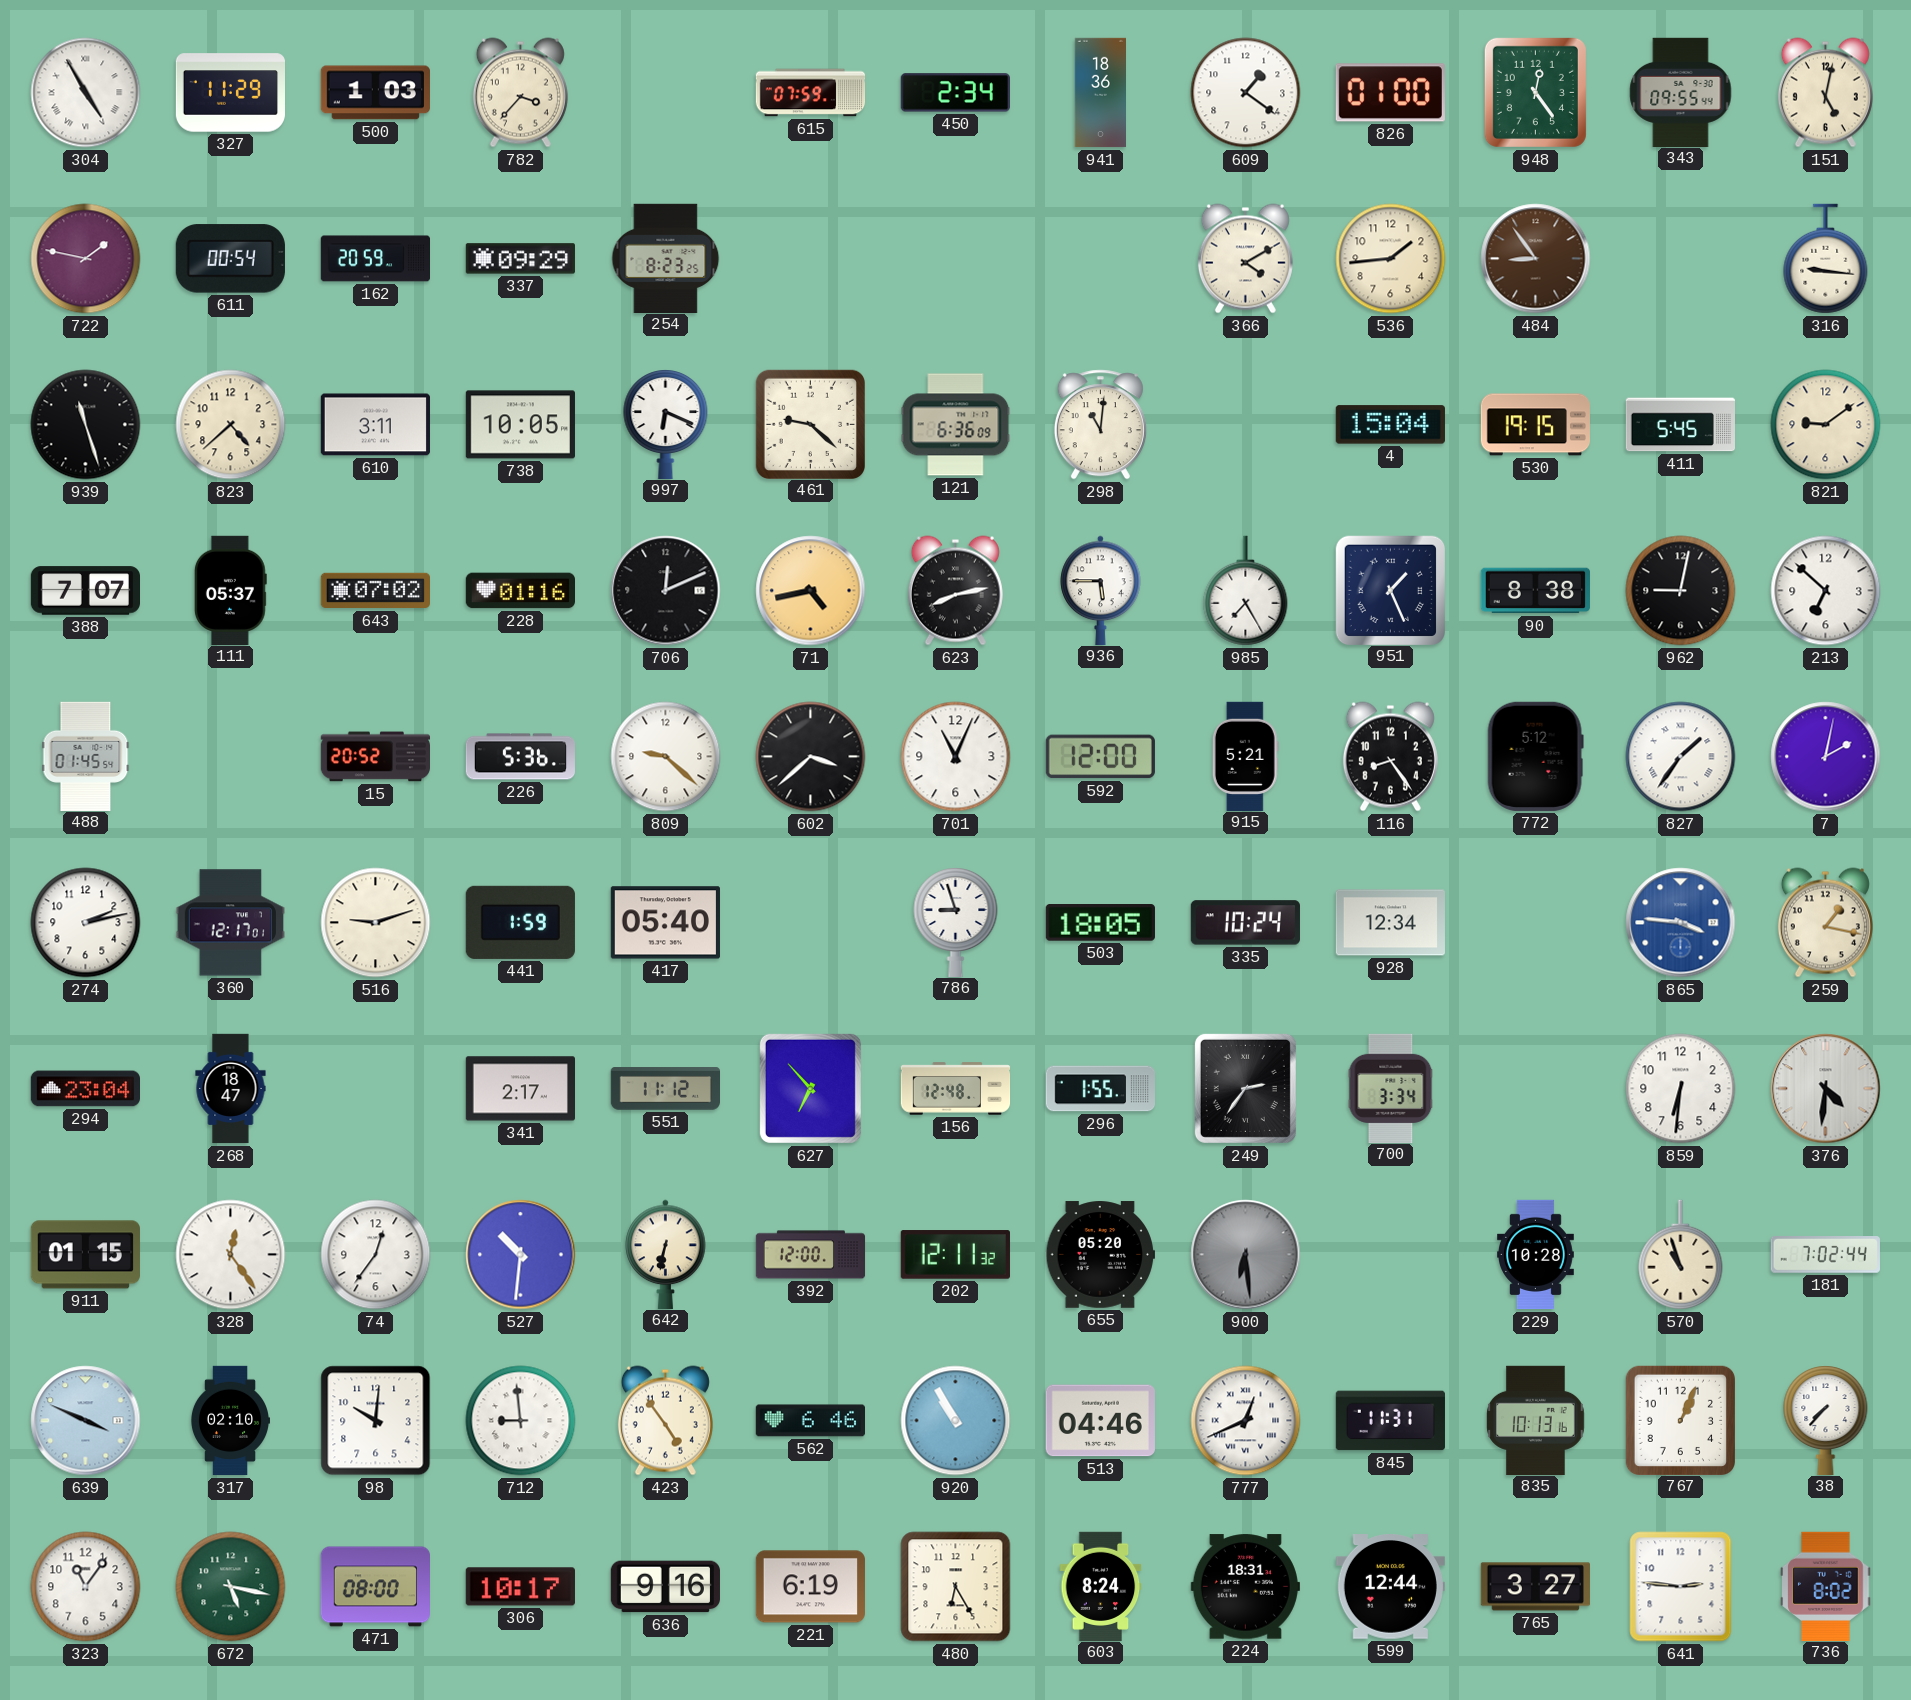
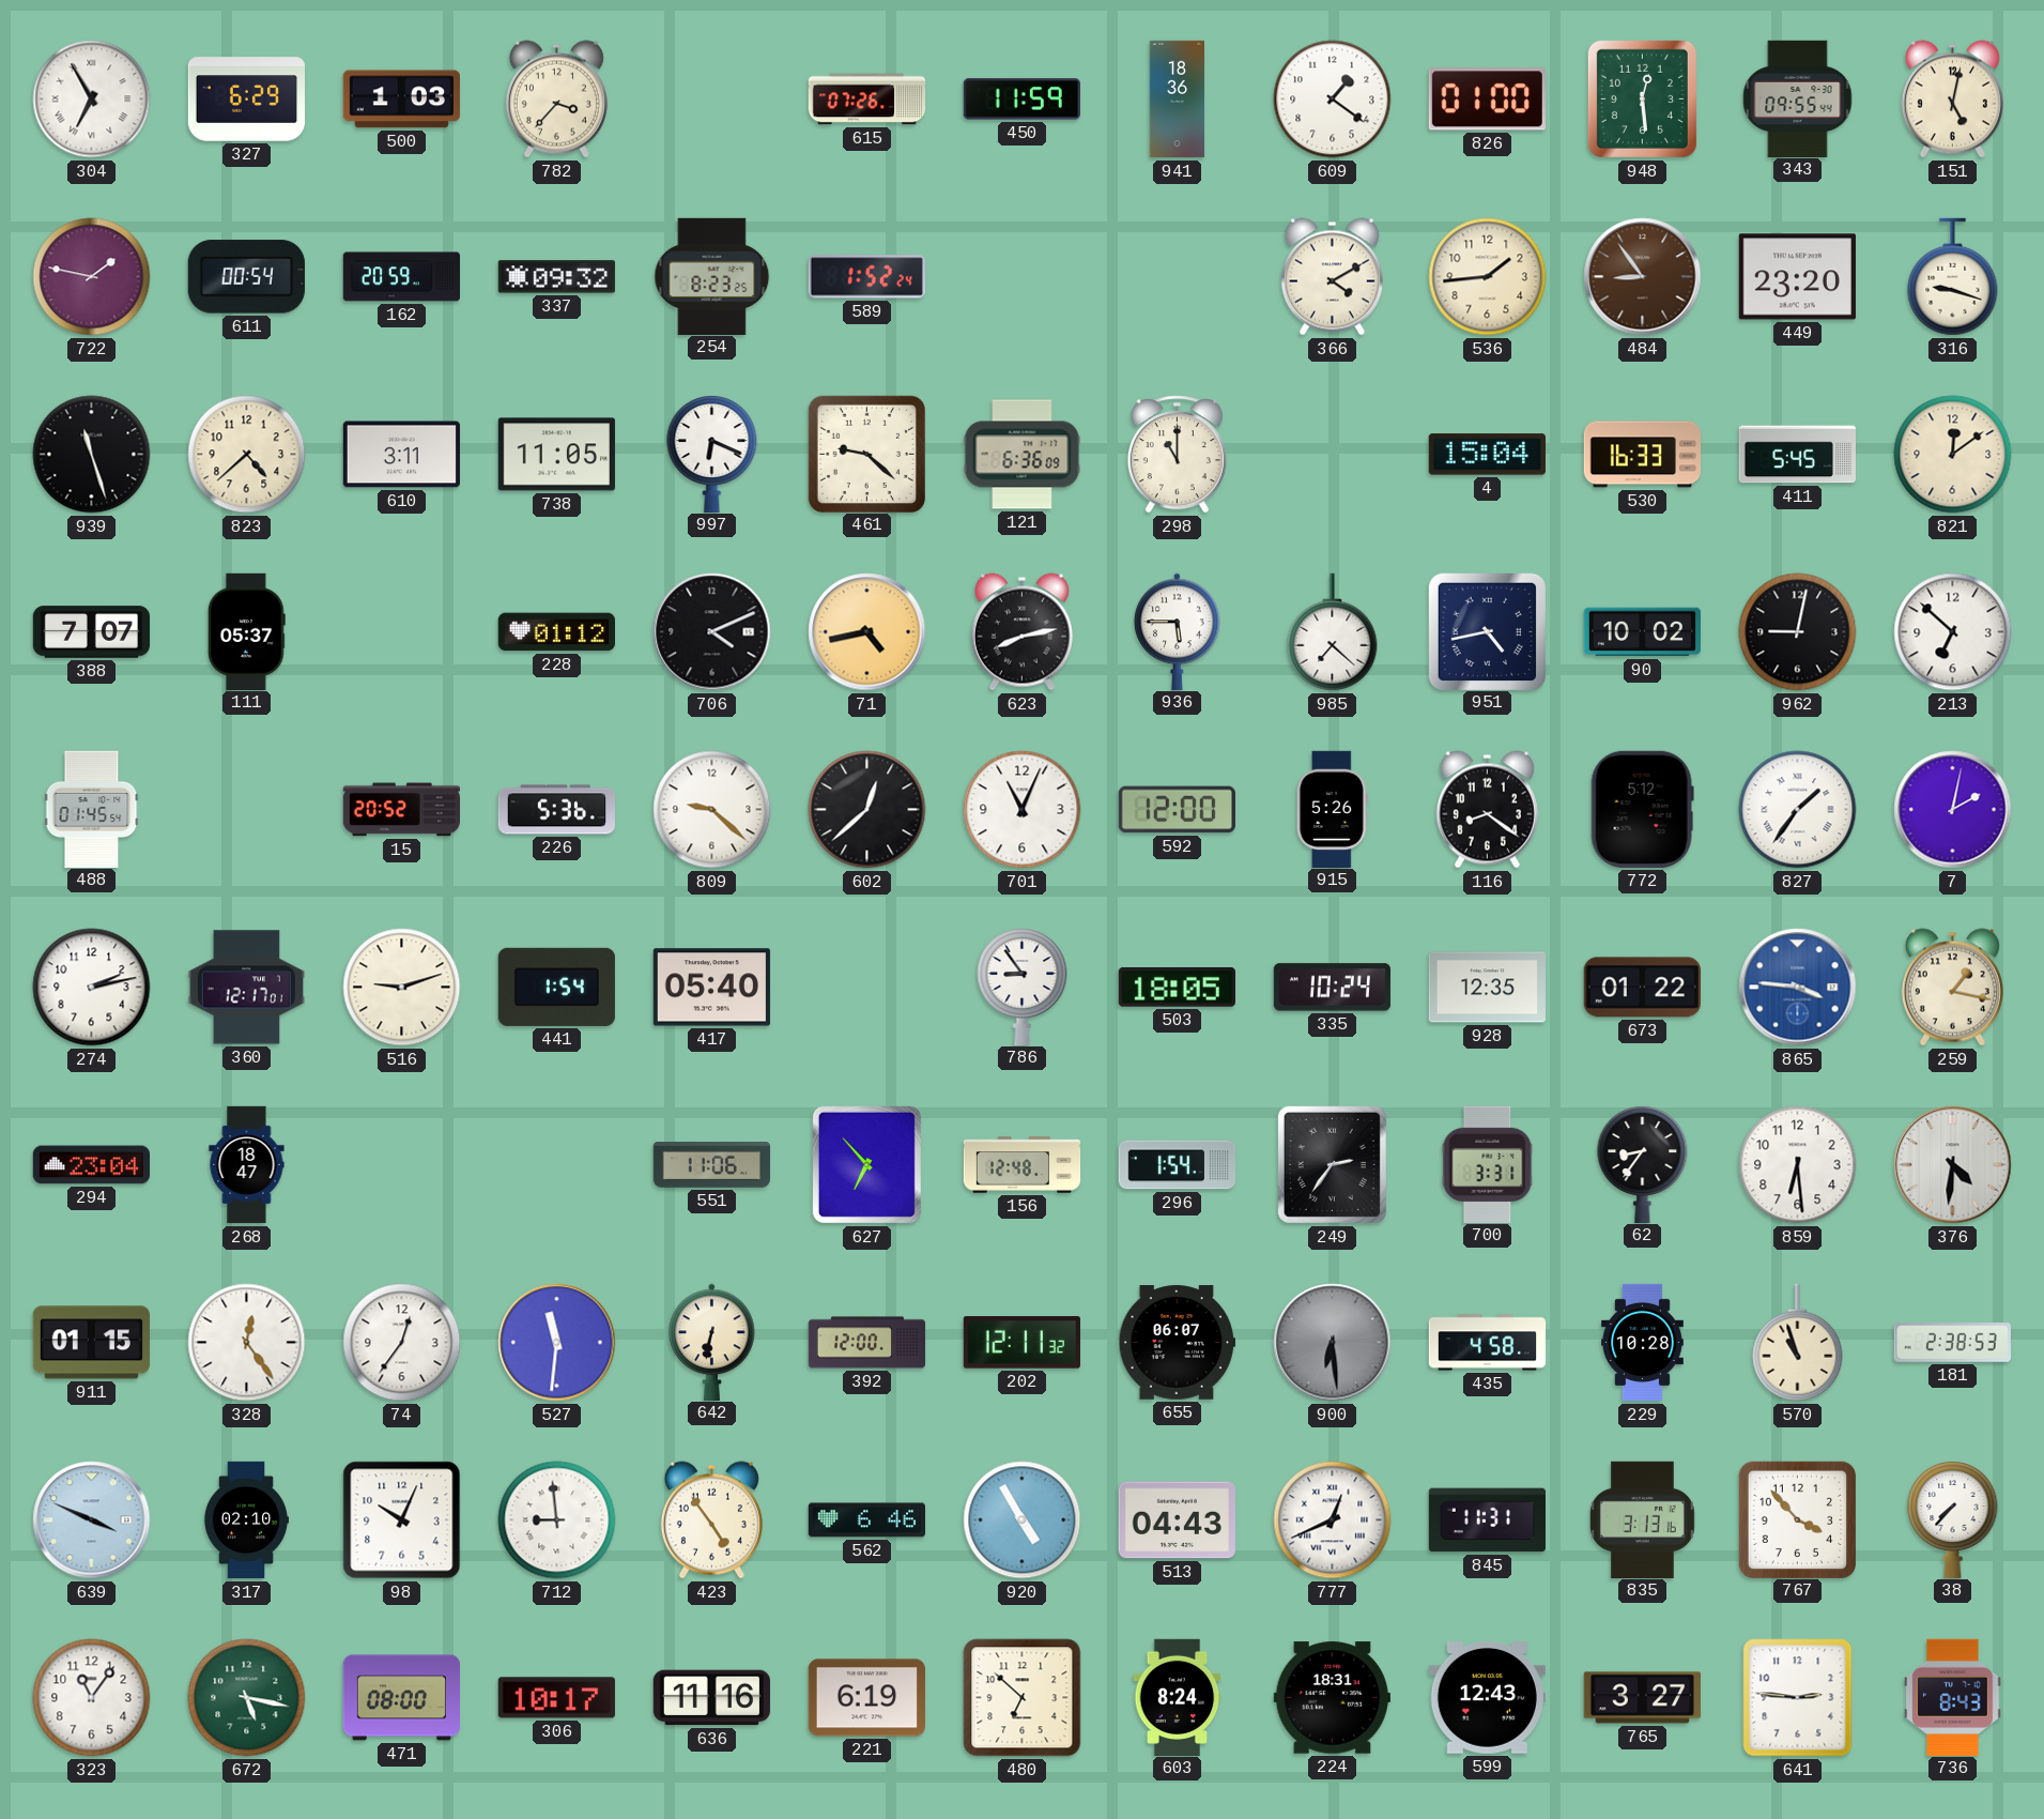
304: 4:55 -> 6:55 (92, 100)
327: 11:29 -> 6:29 (246, 100)
615: 07:59 -> 07:26 (867, 100)
450: 2:34 -> 11:59 (1021, 100)
948: 12:24 -> 12:29 (1642, 98)
337: 09:29 -> 09:32 (556, 277)
589: none -> 1:52 (866, 277)
449: none -> 23:20 (1797, 277)
316: 9:16 -> 9:18 (1953, 277)
738: 10:05 -> 11:05 (556, 455)
298: 11:01 -> 11:00 (1177, 455)
530: 19:15 -> 16:33 (1642, 455)
821: 9:09 -> 12:09 (1953, 455)
643: 07:02 -> none (375, 591)
228: 01:16 -> 01:12 (556, 632)
706: 12:11 -> 4:11 (712, 632)
985: 7:25 -> 7:22 (1333, 632)
951: 1:26 -> 4:43 (1487, 631)
90: 8:38 -> 10:02 (1642, 632)
602: 3:38 -> 12:38 (867, 810)
915: 5:21 -> 5:26 (1332, 809)
116: 8:24 -> 8:21 (1487, 810)
441: 1:59 -> 1:54 (556, 987)
786: 8:57 -> 8:54 (1023, 987)
928: 12:34 -> 12:35 (1487, 988)
673: none -> 01:22 (1642, 988)
341: 2:17 -> none (520, 1089)
551: 11:12 -> 11:06 (711, 1165)
296: 1:55 -> 1:54 (1177, 1165)
700: 3:34 -> 3:31 (1488, 1164)
62: none -> 8:36 (1643, 1164)
859: 6:31 -> 6:29 (1798, 1165)
527: 10:31 -> 11:31 (557, 1343)
655: 05:20 -> 06:07 (1177, 1343)
435: none -> 4:58 (1488, 1343)
181: 7:02 -> 2:38 (1952, 1343)
98: 10:01 -> 10:04 (402, 1520)
920: 10:55 -> 4:55 (1023, 1520)
513: 04:46 -> 04:43 (1177, 1520)
835: 10:13 -> 3:13 (1643, 1519)
767: 1:04 -> 3:53 (1797, 1519)
636: 9:16 -> 11:16 (711, 1698)
480: 6:25 -> 6:52 (1023, 1698)
599: 12:44 -> 12:43 (1487, 1698)
736: 8:02 -> 8:43 (1953, 1697)
